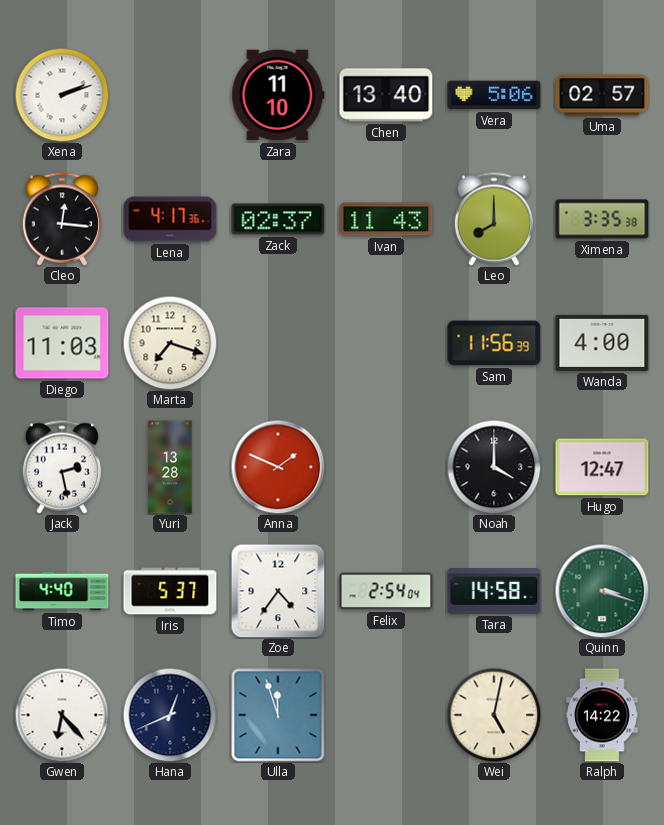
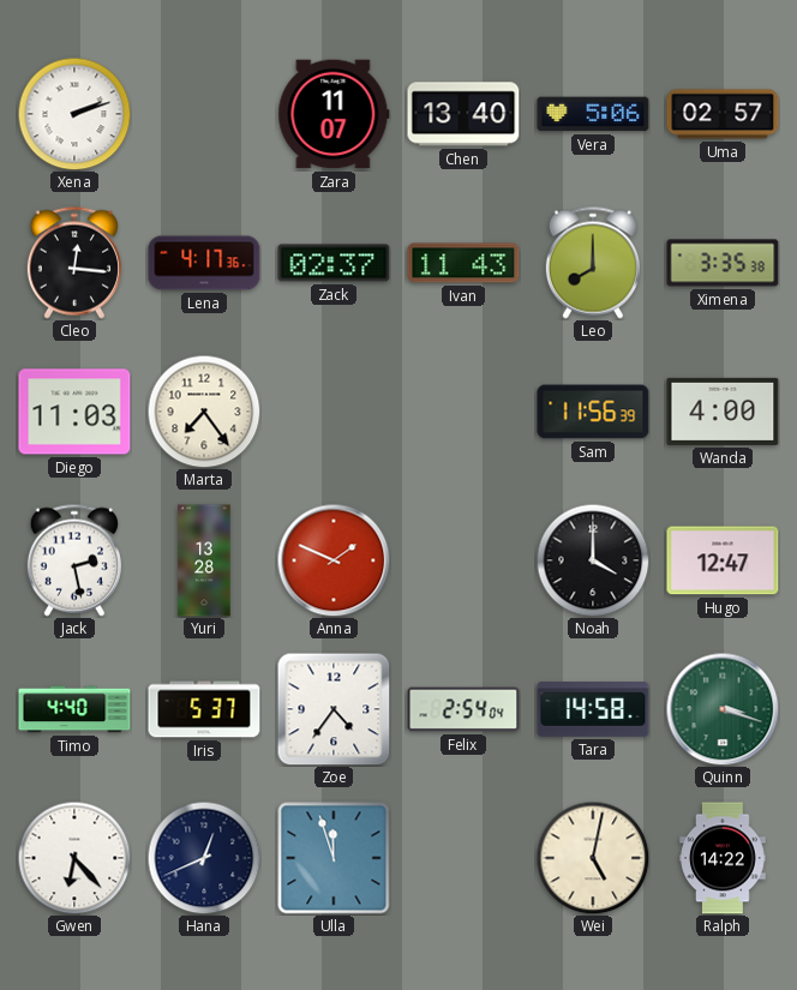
Zara: 11:10 -> 11:07 (334, 114)
Marta: 7:18 -> 7:24 (204, 412)
